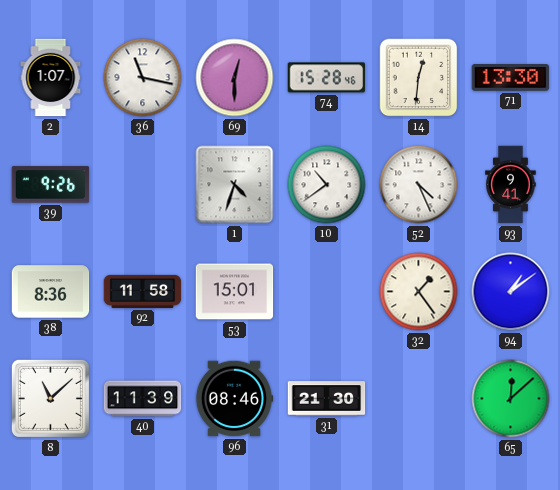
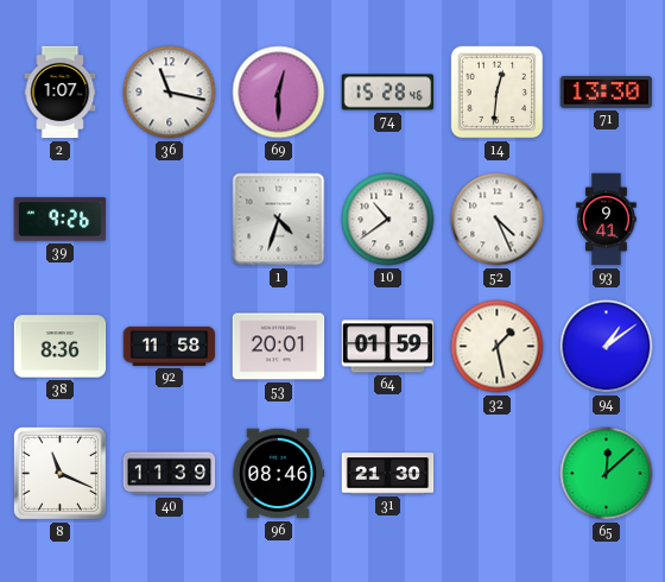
53: 15:01 -> 20:01 (279, 347)
64: none -> 01:59 (388, 347)
32: 1:24 -> 1:28 (498, 347)
8: 11:08 -> 11:19 (59, 473)
